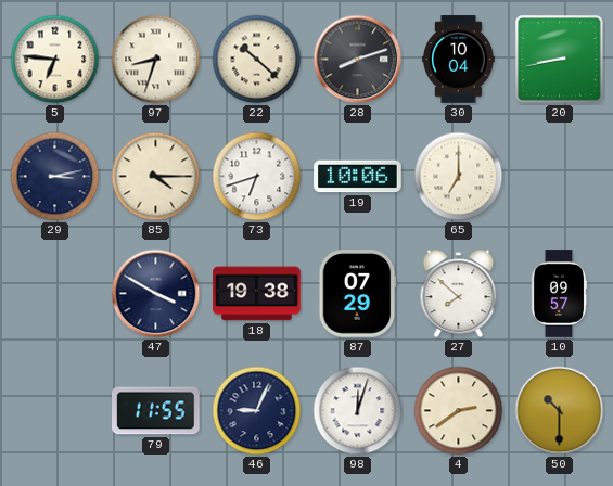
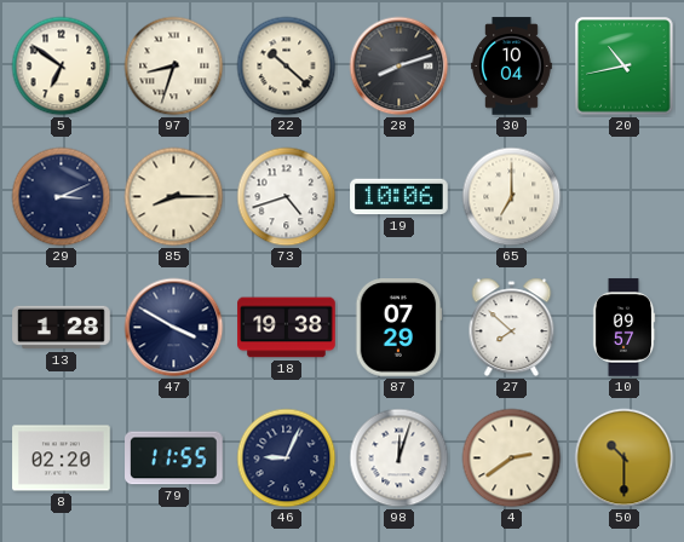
5: 6:46 -> 6:51 (62, 67)
20: 8:43 -> 10:43 (625, 67)
29: 3:13 -> 3:11 (62, 197)
85: 4:15 -> 8:15 (174, 197)
73: 6:42 -> 4:42 (287, 197)
13: none -> 1:28 (62, 328)
8: none -> 02:20 (62, 459)
